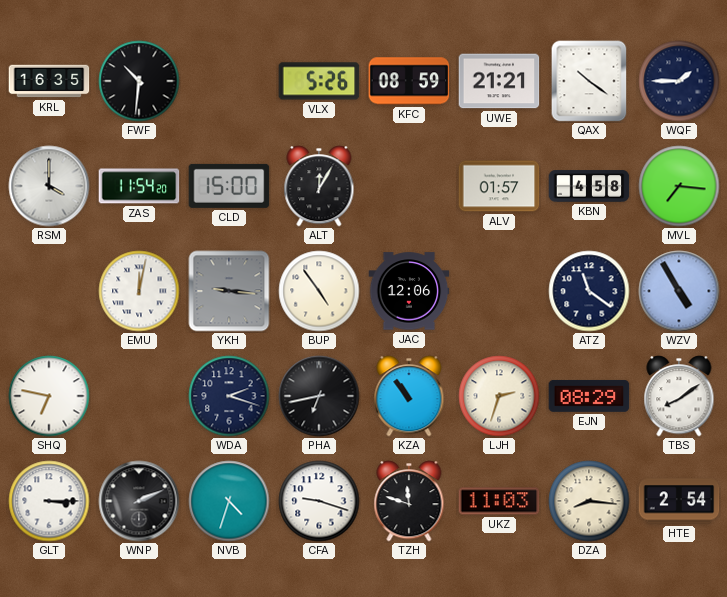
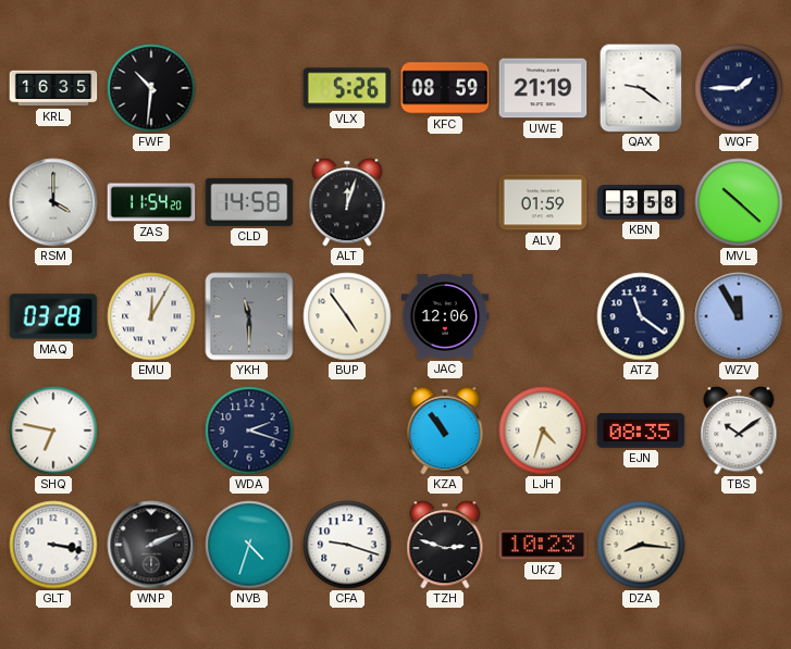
UWE: 21:21 -> 21:19 (543, 88)
QAX: 10:21 -> 9:21 (641, 88)
CLD: 15:00 -> 14:58 (249, 202)
ALT: 12:05 -> 12:03 (347, 202)
ALV: 01:57 -> 01:59 (543, 202)
KBN: 4:58 -> 3:58 (641, 202)
MVL: 7:16 -> 10:22 (739, 202)
MAQ: none -> 03:28 (53, 316)
EMU: 12:02 -> 12:05 (151, 316)
YKH: 9:16 -> 11:30 (249, 316)
WZV: 4:55 -> 11:55 (739, 316)
PHA: 6:43 -> none (319, 396)
LJH: 2:33 -> 4:33 (543, 430)
EJN: 08:29 -> 08:35 (641, 430)
TBS: 8:09 -> 10:09 (739, 430)
GLT: 3:15 -> 3:17 (53, 545)
TZH: 11:48 -> 2:48 (445, 545)
UKZ: 11:03 -> 10:23 (543, 545)
HTE: 2:54 -> none (679, 501)
